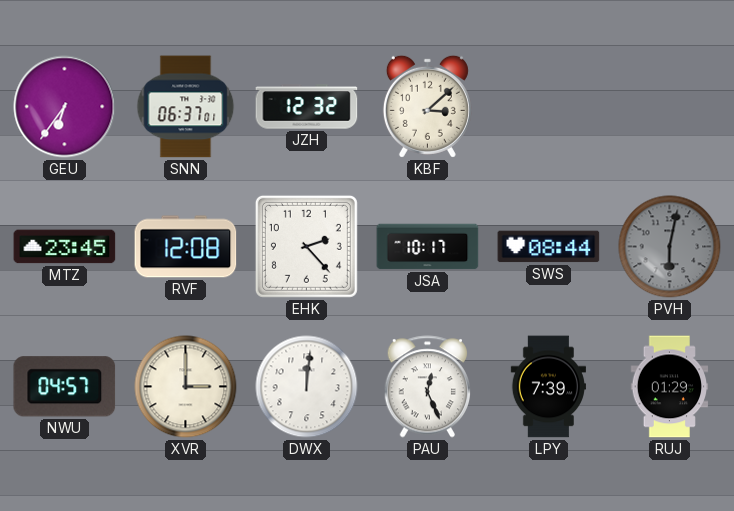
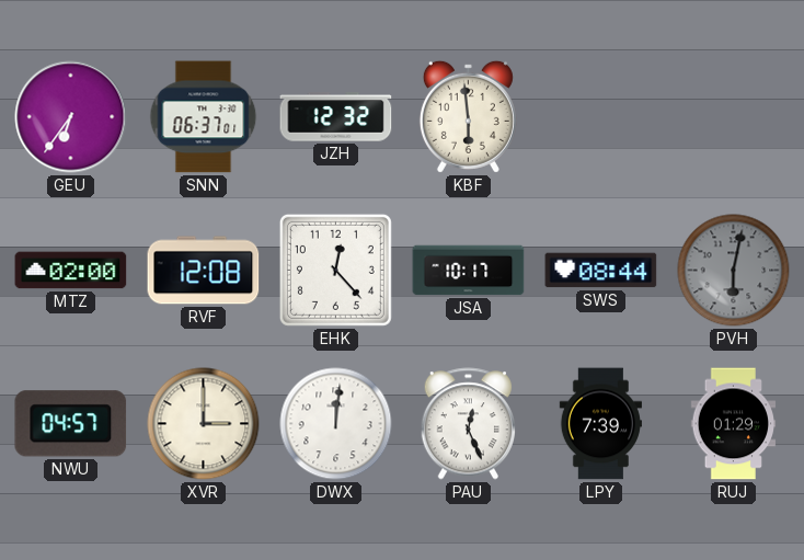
KBF: 3:08 -> 5:59 (468, 116)
MTZ: 23:45 -> 02:00 (71, 271)
EHK: 2:23 -> 12:23 (335, 270)
